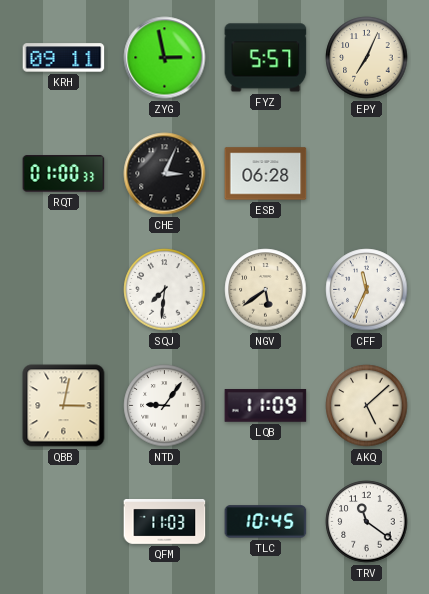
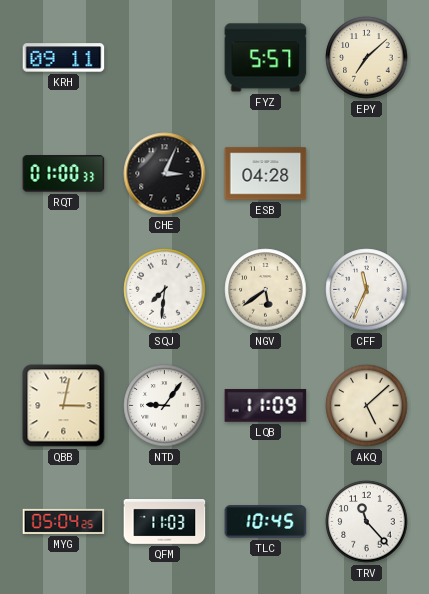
ZYG: 2:58 -> none (165, 58)
EPY: 7:04 -> 7:08 (367, 58)
ESB: 06:28 -> 04:28 (266, 174)
MYG: none -> 05:04 (64, 521)
TRV: 11:21 -> 11:23 (367, 522)
